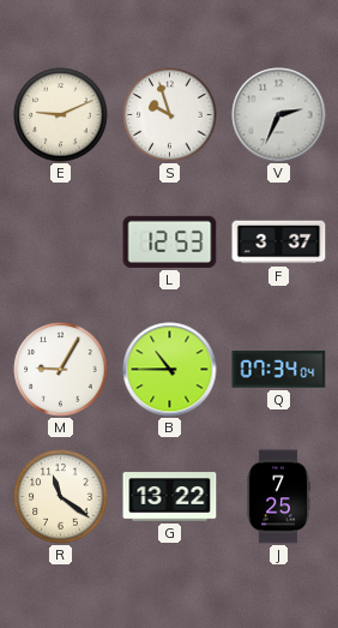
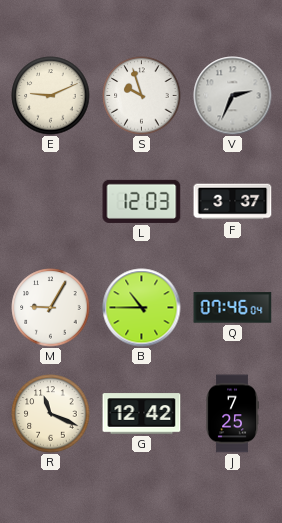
L: 12:53 -> 12:03 (142, 201)
Q: 07:34 -> 07:46 (233, 308)
R: 11:21 -> 11:19 (51, 414)
G: 13:22 -> 12:42 (142, 414)
